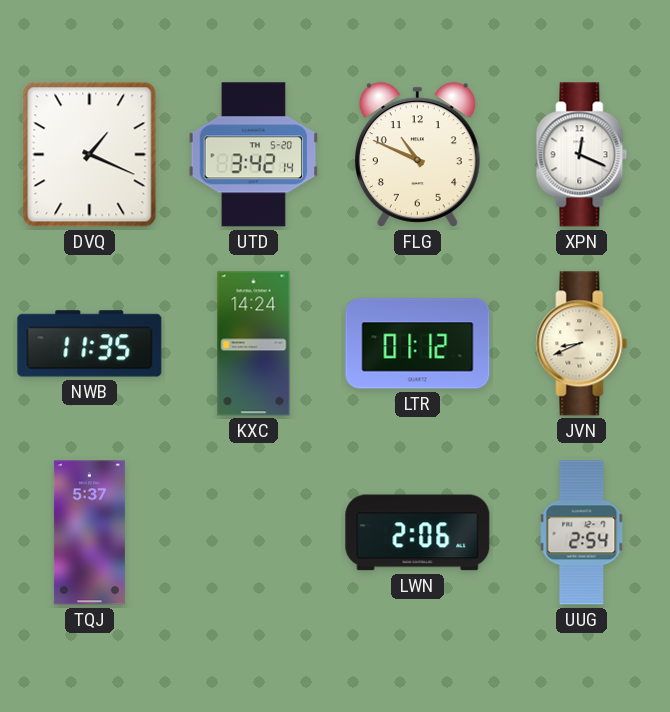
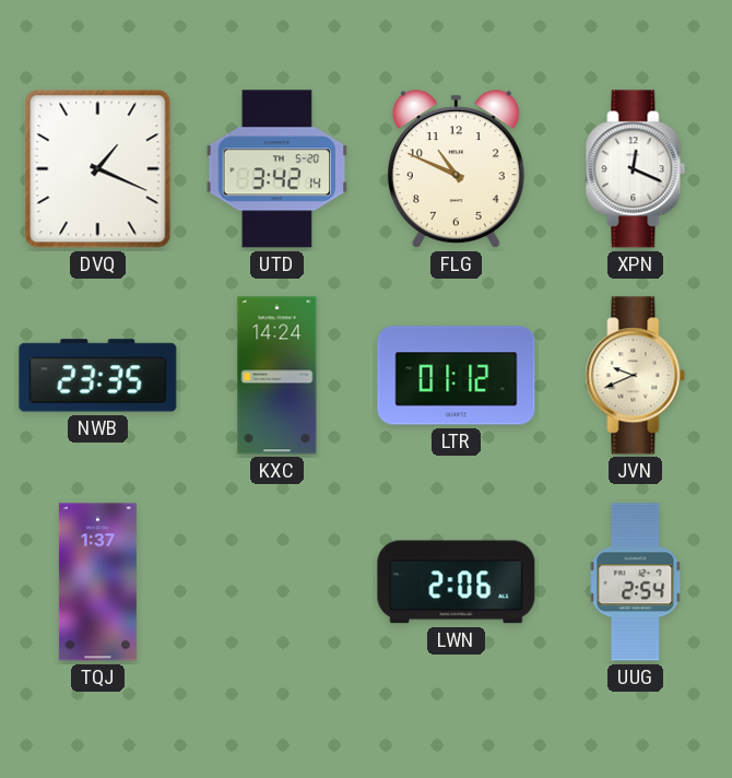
NWB: 11:35 -> 23:35 (98, 376)
JVN: 8:41 -> 9:41 (636, 376)
TQJ: 5:37 -> 1:37 (97, 582)
